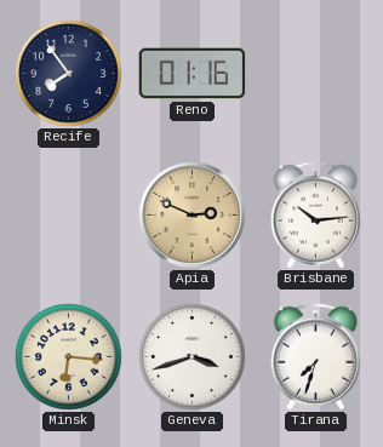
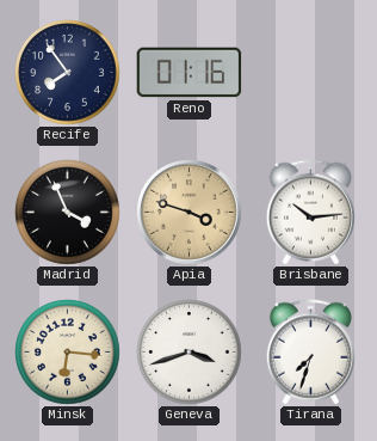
Madrid: none -> 3:56 (68, 213)
Apia: 2:49 -> 3:48 (190, 213)
